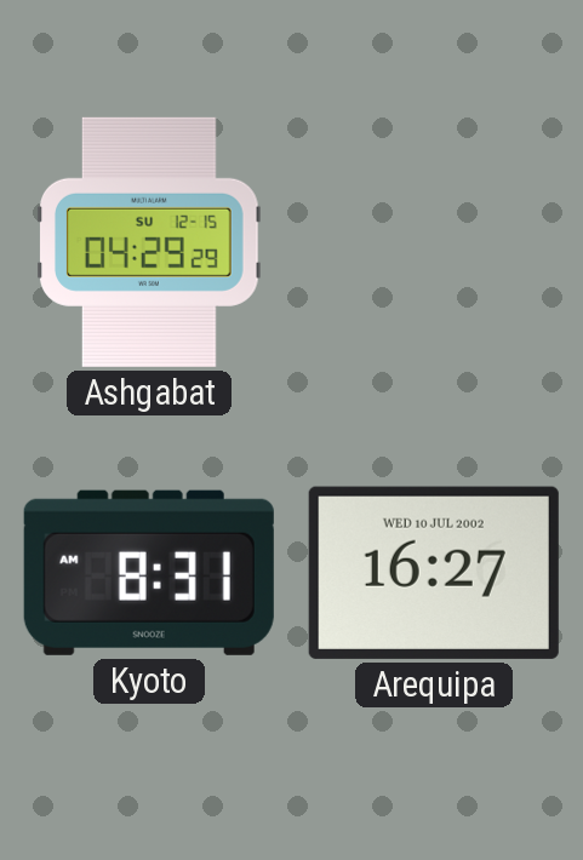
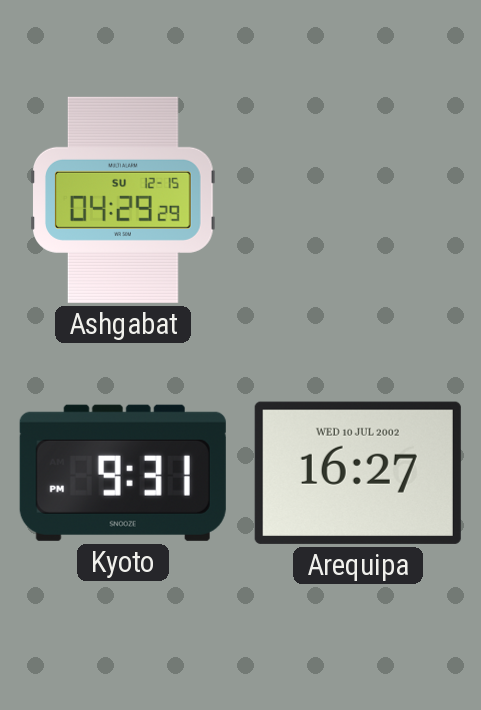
Kyoto: 8:31 -> 9:31 (123, 473)
